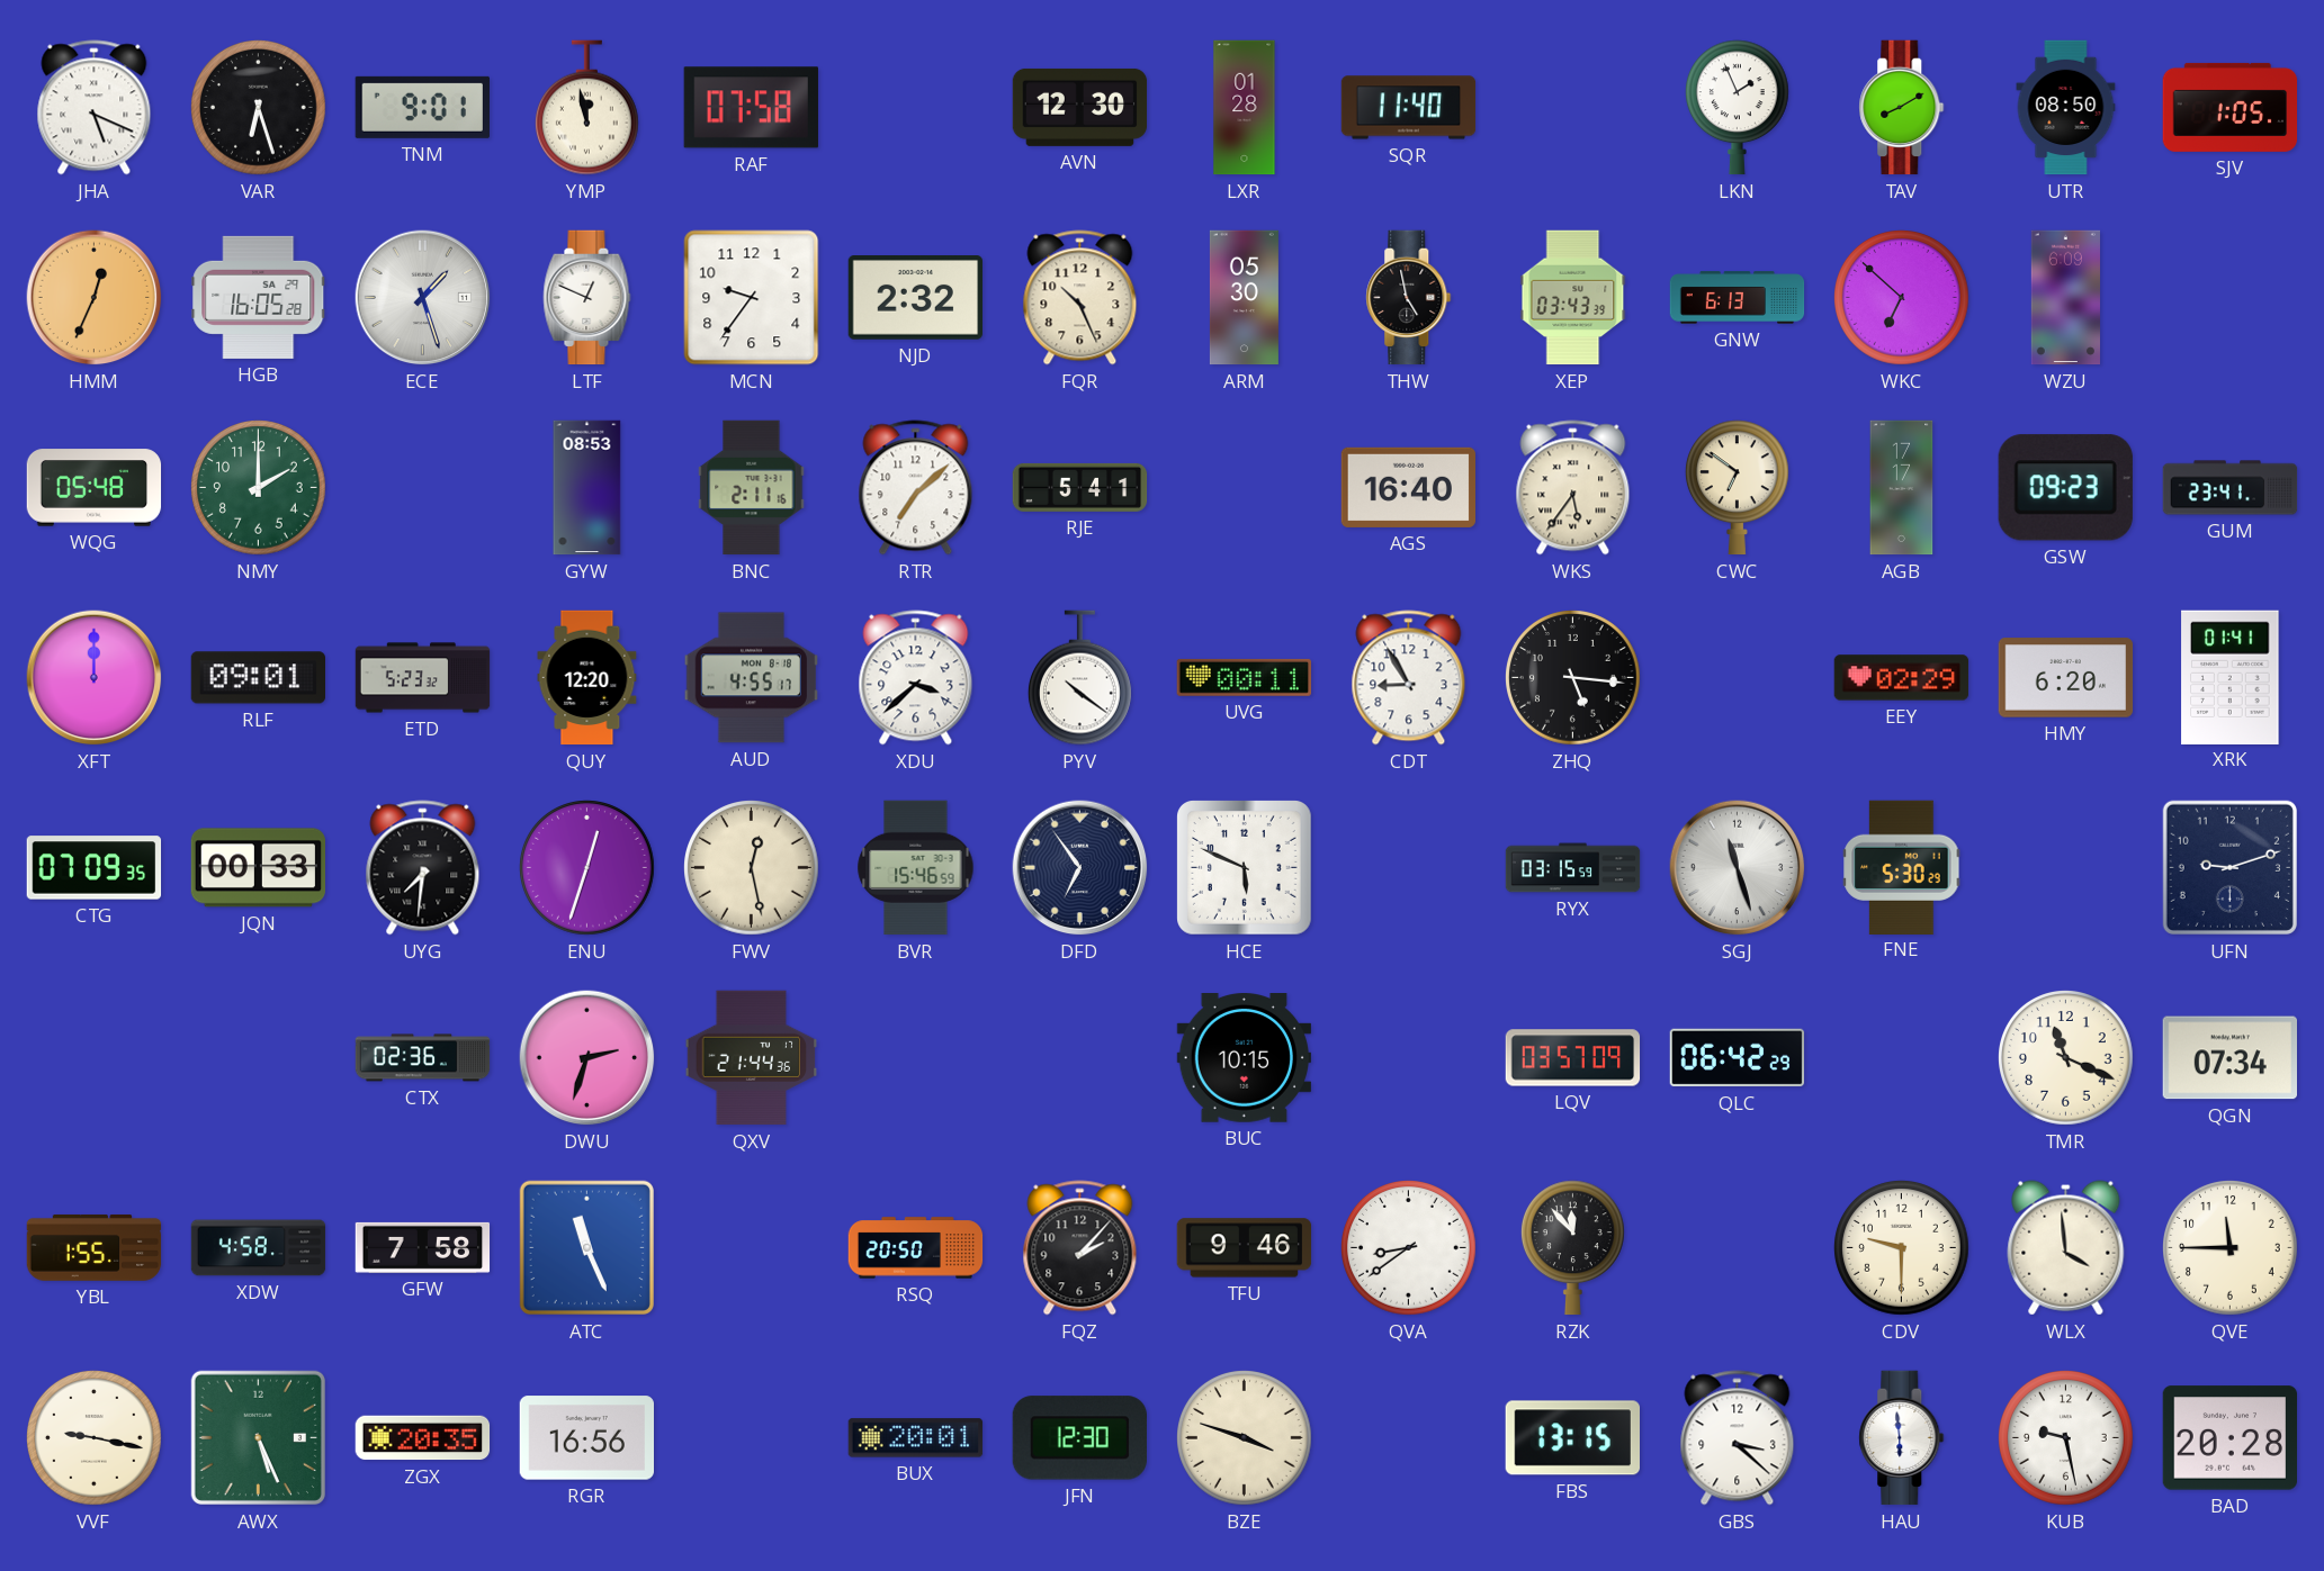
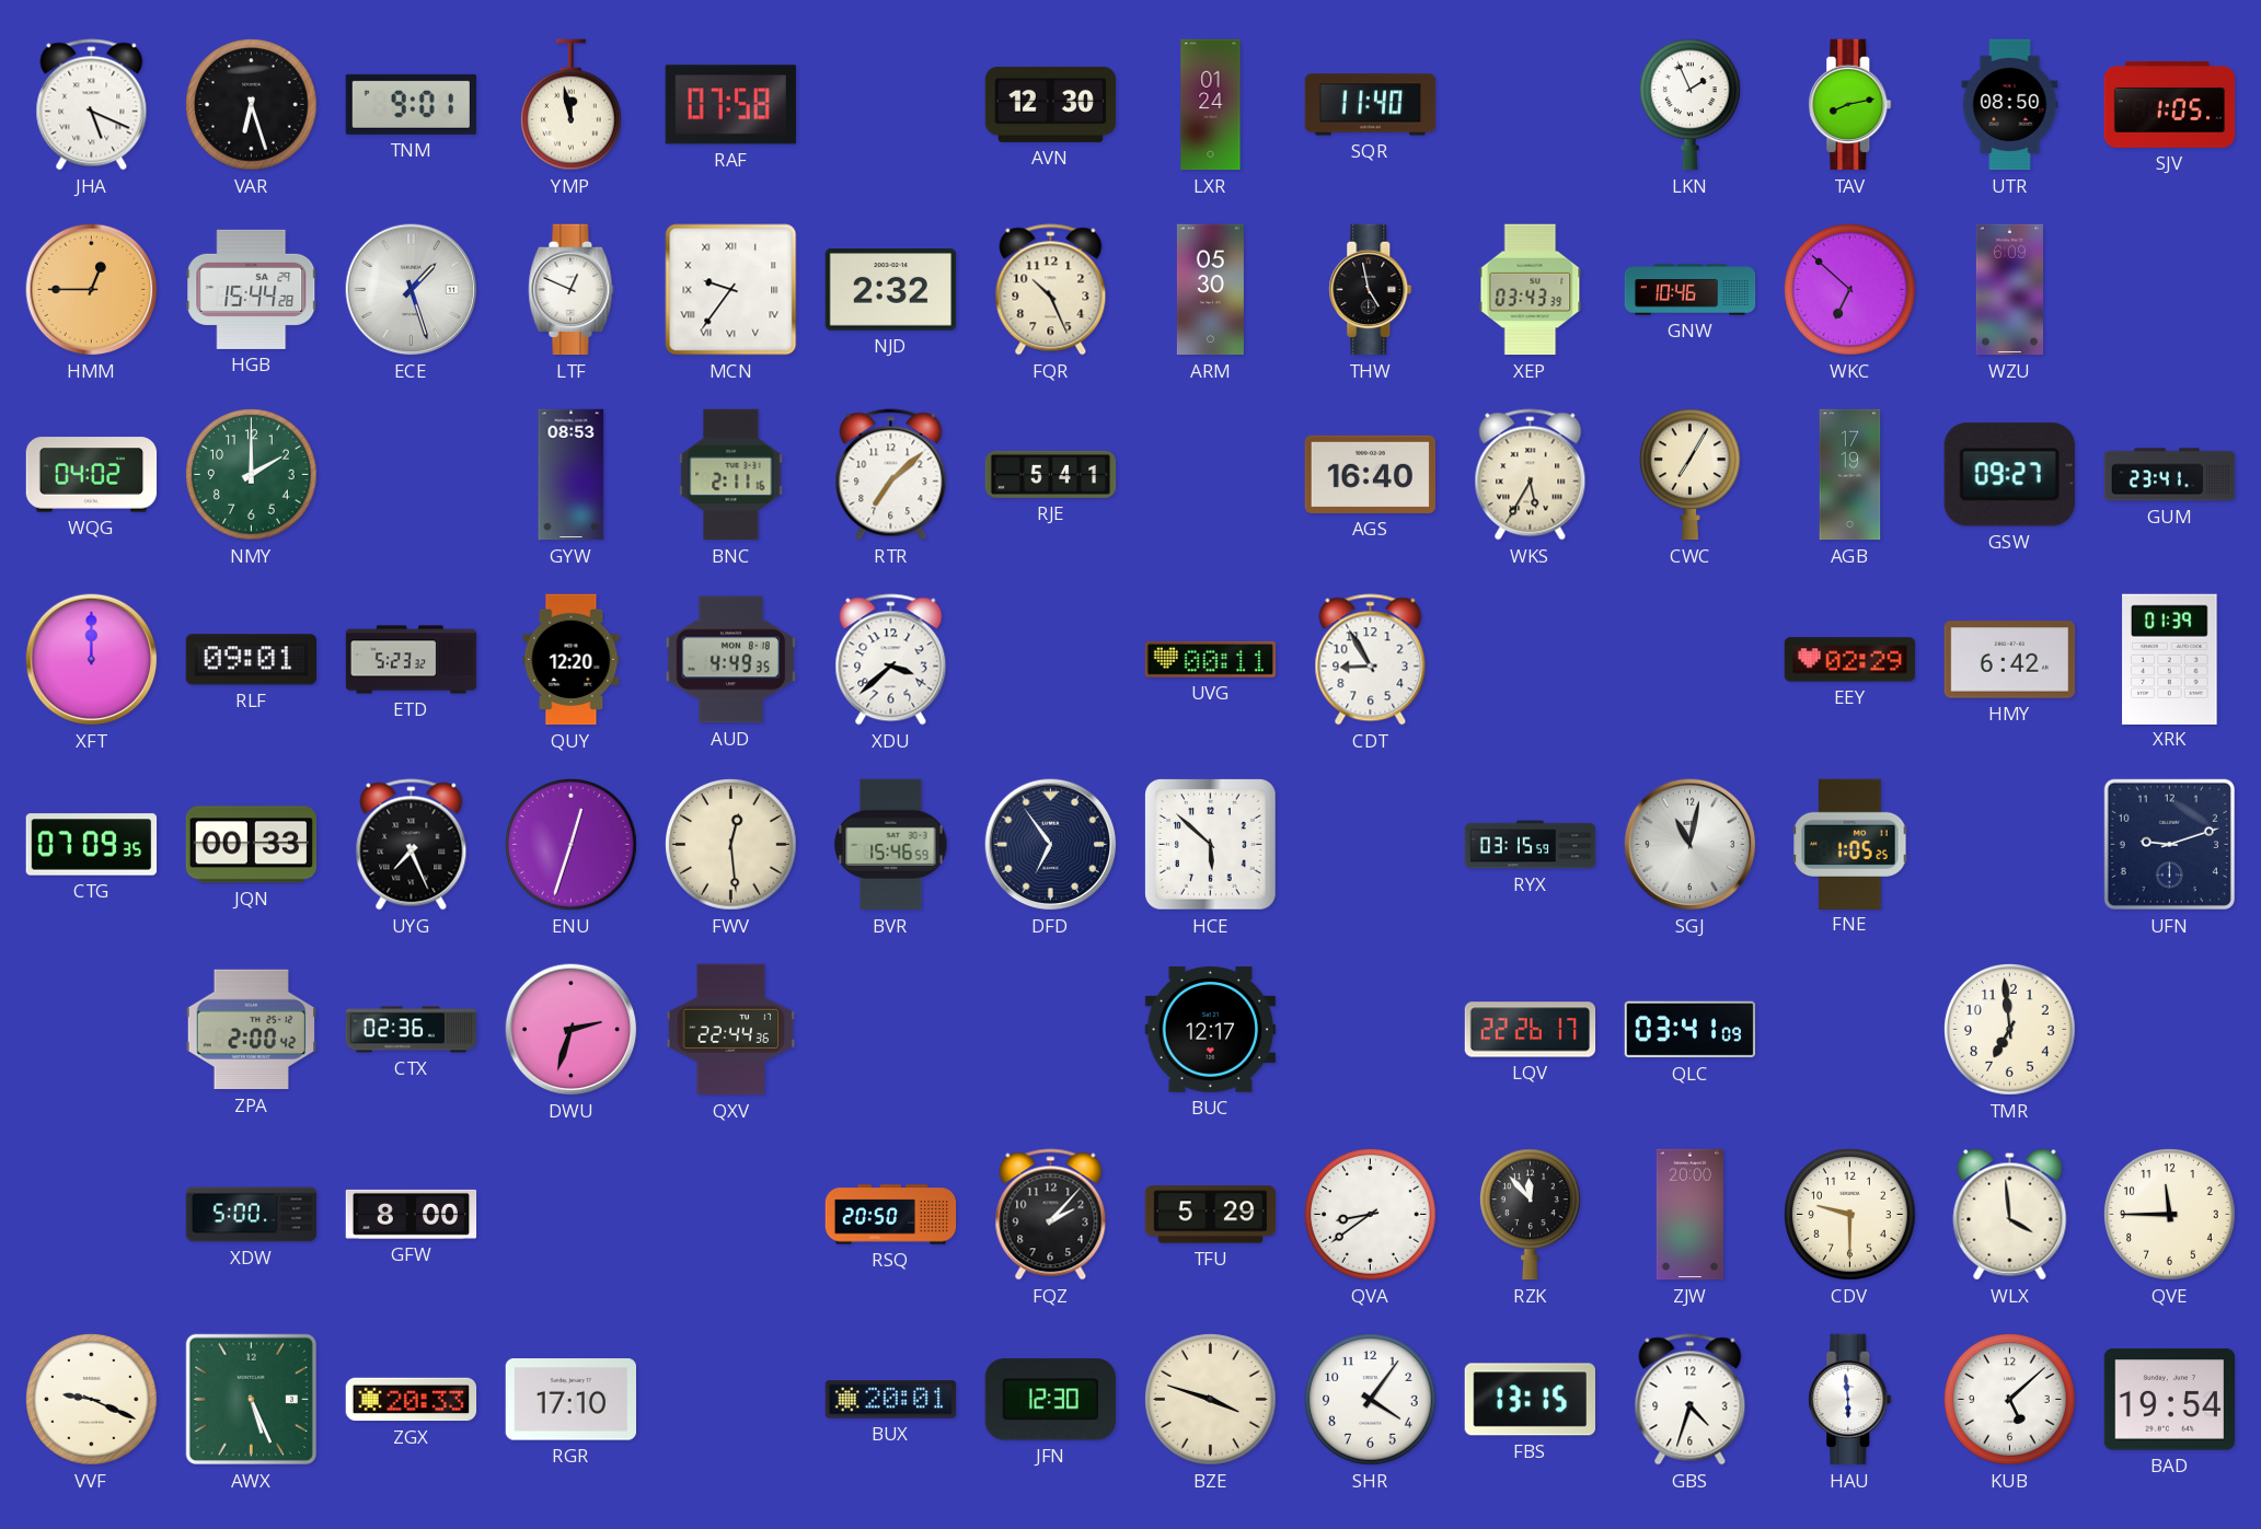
LXR: 01:28 -> 01:24 (1211, 105)
TAV: 8:10 -> 8:13 (1850, 105)
HMM: 12:34 -> 12:45 (92, 290)
HGB: 16:05 -> 15:44 (252, 289)
MCN numerals: Arabic -> Roman (731, 290)
GNW: 6:13 -> 10:46 (1691, 290)
WQG: 05:48 -> 04:02 (92, 475)
WKS: 5:36 -> 5:35 (1531, 475)
CWC: 6:51 -> 7:05 (1689, 475)
AGB: 17:17 -> 17:19 (1850, 475)
GSW: 09:23 -> 09:27 (2009, 475)
AUD: 4:55 -> 4:49 (730, 660)
PYV: 10:21 -> none (1079, 678)
ZHQ: 5:16 -> none (1573, 678)
HMY: 6:20 -> 6:42 (2010, 660)
XRK: 01:41 -> 01:39 (2170, 659)
UYG: 7:31 -> 7:26 (412, 845)
FWV: 12:28 -> 12:29 (731, 845)
HCE: 5:49 -> 5:52 (1211, 845)
SGJ: 11:27 -> 11:02 (1691, 845)
FNE: 5:30 -> 1:05 (1850, 844)
ZPA: none -> 2:00 (252, 1030)
QXV: 21:44 -> 22:44 (730, 1030)
BUC: 10:15 -> 12:17 (1210, 1030)
LQV: 03:57 -> 22:26 (1531, 1030)
QLC: 06:42 -> 03:41 (1691, 1030)
TMR: 11:19 -> 6:59 (2010, 1030)
QGN: 07:34 -> none (2229, 1058)
YBL: 1:55 -> none (95, 1248)
XDW: 4:58 -> 5:00 (252, 1215)
GFW: 7:58 -> 8:00 (412, 1214)
ATC: 11:26 -> none (586, 1247)
TFU: 9:46 -> 5:29 (1211, 1215)
ZJW: none -> 20:00 (1689, 1215)
VVF: 9:17 -> 9:19 (92, 1400)
ZGX: 20:35 -> 20:33 (412, 1400)
RGR: 16:56 -> 17:10 (570, 1400)
SHR: none -> 4:06 (1371, 1400)
GBS: 3:22 -> 4:33 (1691, 1400)
KUB: 9:28 -> 5:08 (2010, 1400)
BAD: 20:28 -> 19:54 (2169, 1400)
